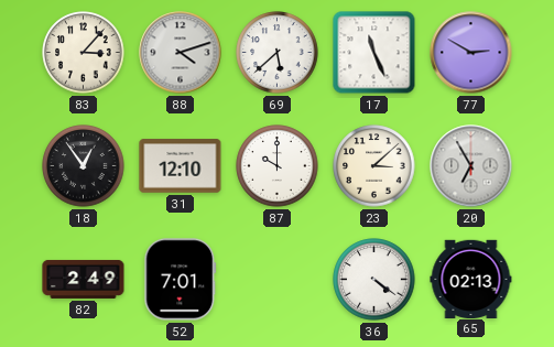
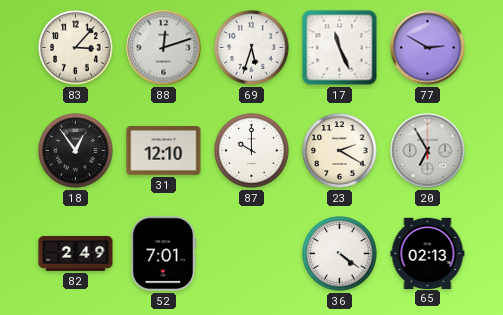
88: 4:12 -> 12:12 (164, 48)
69: 5:38 -> 5:33 (252, 48)
23: 3:08 -> 2:20 (340, 151)
